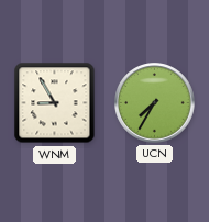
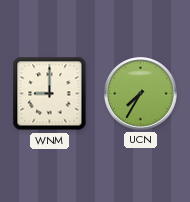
WNM: 8:55 -> 9:00 (50, 94)
